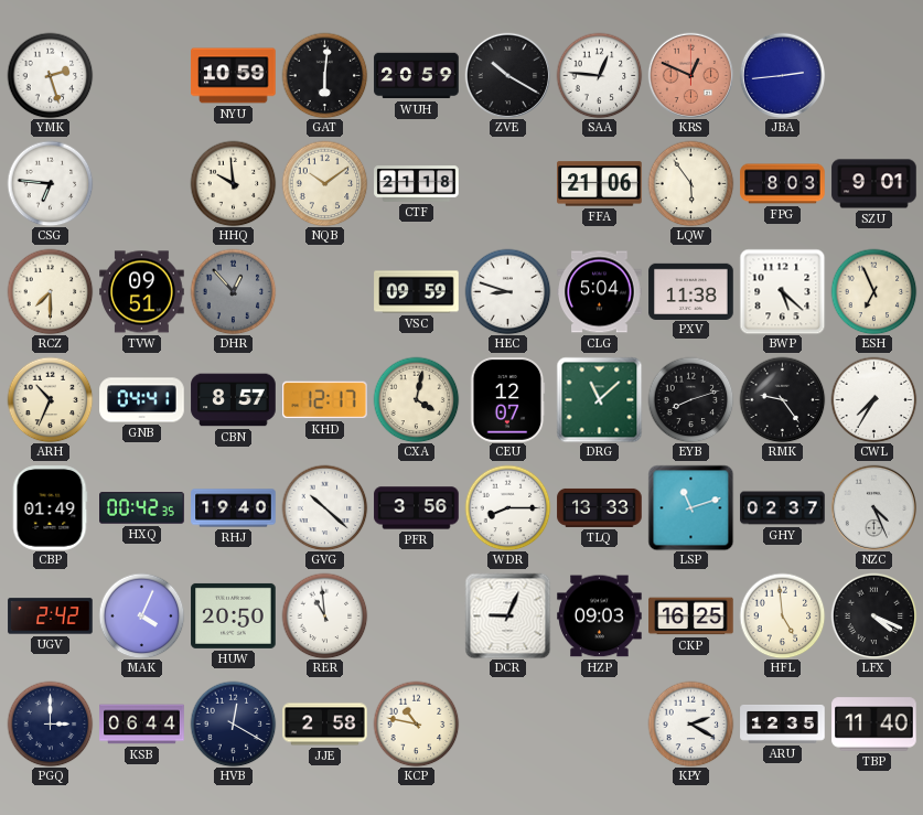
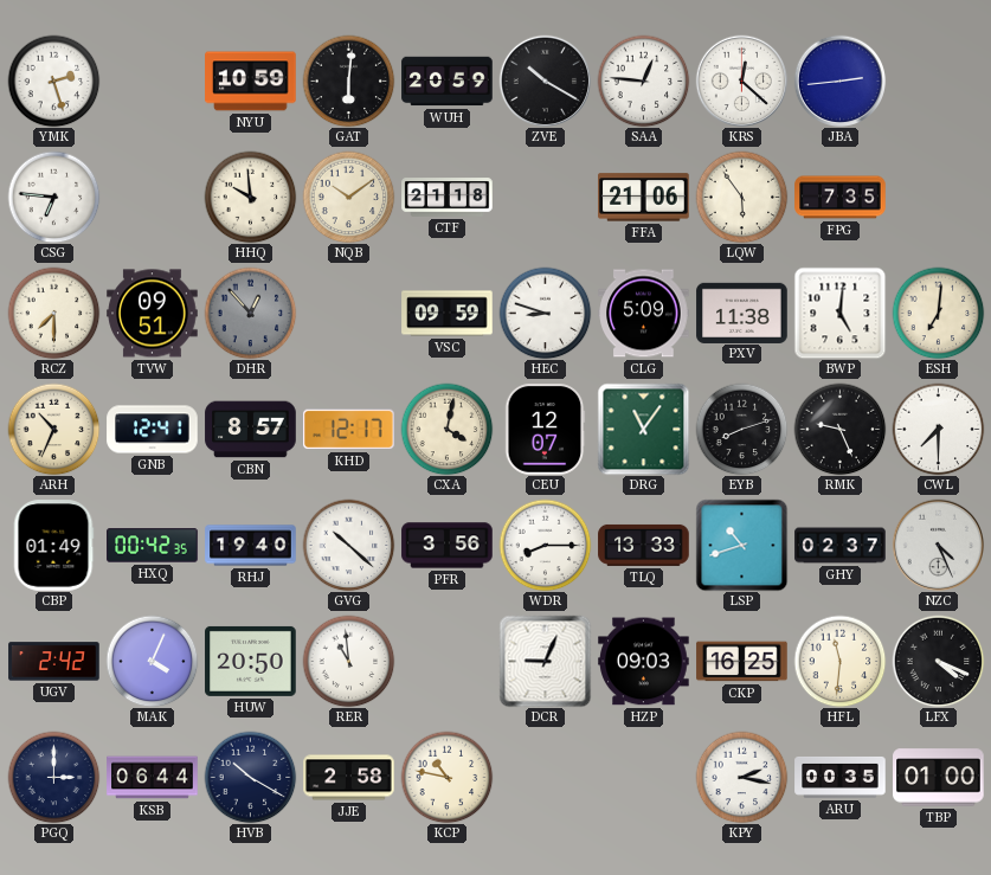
KRS: 12:49 -> 12:22 (741, 81)
KRS dial: salmon -> white (741, 81)
FPG: 8:03 -> 7:35 (841, 198)
SZU: 9:01 -> none (874, 184)
CLG: 5:04 -> 5:09 (644, 314)
BWP: 5:22 -> 5:01 (839, 313)
ESH: 6:56 -> 7:01 (938, 313)
GNB: 04:41 -> 12:41 (153, 430)
DRG: 11:08 -> 11:06 (643, 429)
RMK: 9:24 -> 9:26 (839, 429)
CWL: 7:35 -> 7:30 (938, 429)
LSP: 11:12 -> 10:42 (741, 545)
HFL: 4:59 -> 11:31 (839, 661)
HVB: 12:20 -> 10:20 (250, 777)
KPY: 2:20 -> 2:17 (741, 777)
ARU: 12:35 -> 00:35 (841, 777)
TBP: 11:40 -> 01:00 (939, 778)
